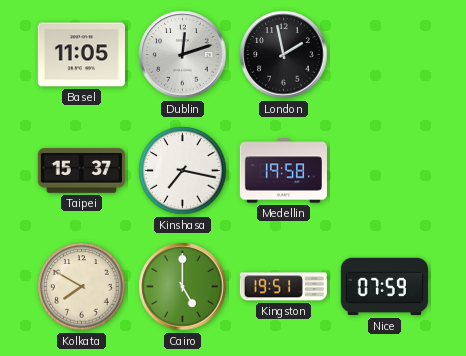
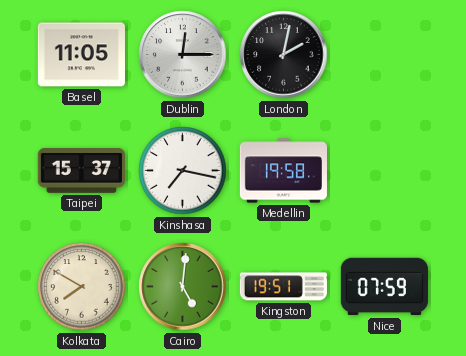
Dublin: 12:12 -> 12:15 (183, 55)
London: 1:58 -> 2:02 (284, 55)
Cairo: 5:00 -> 5:01 (183, 287)
